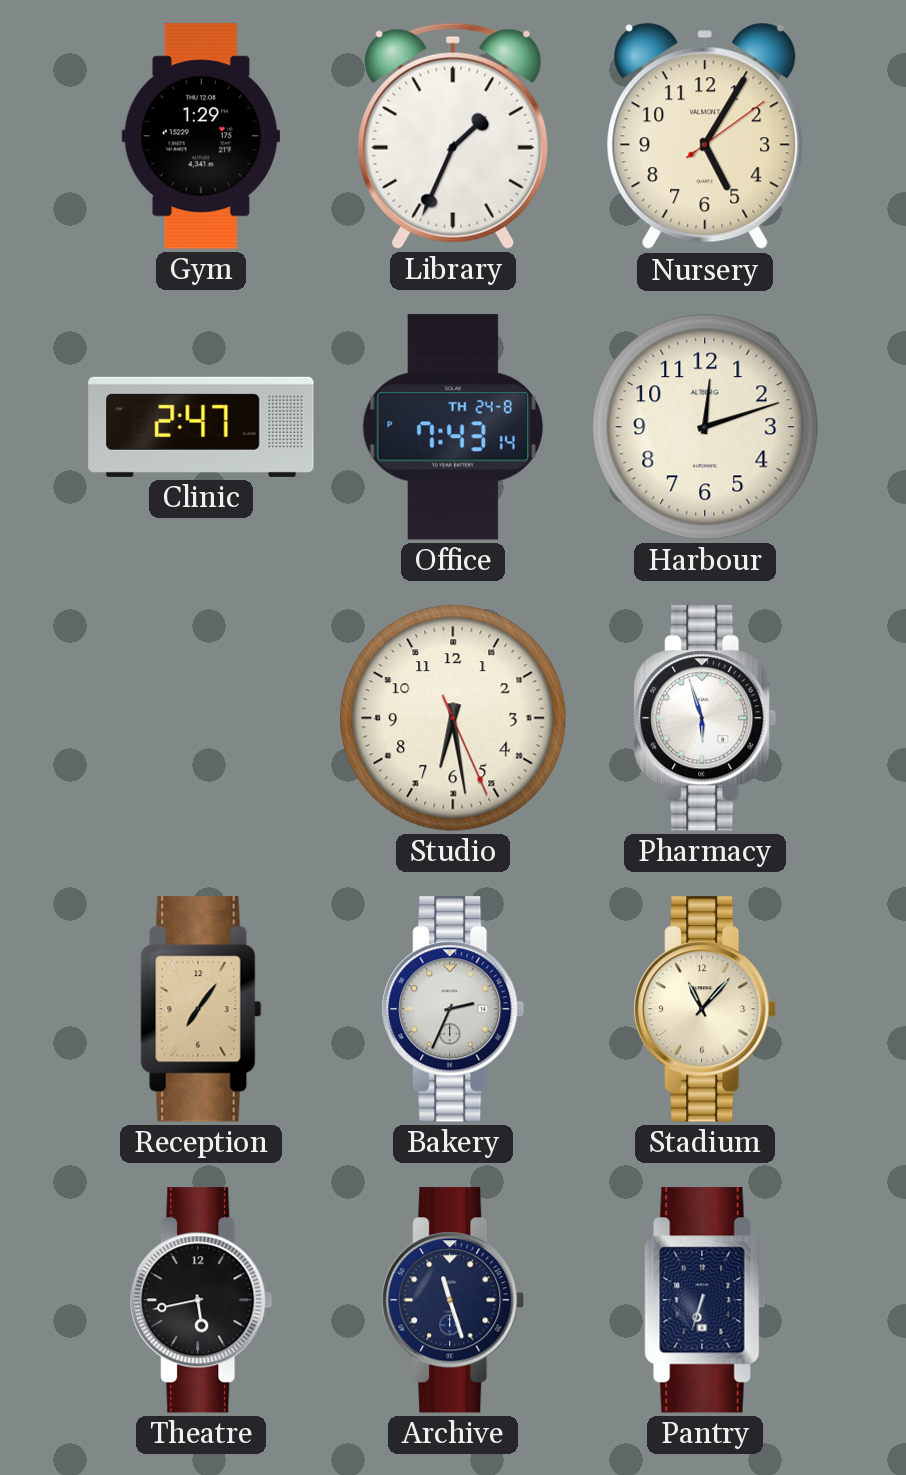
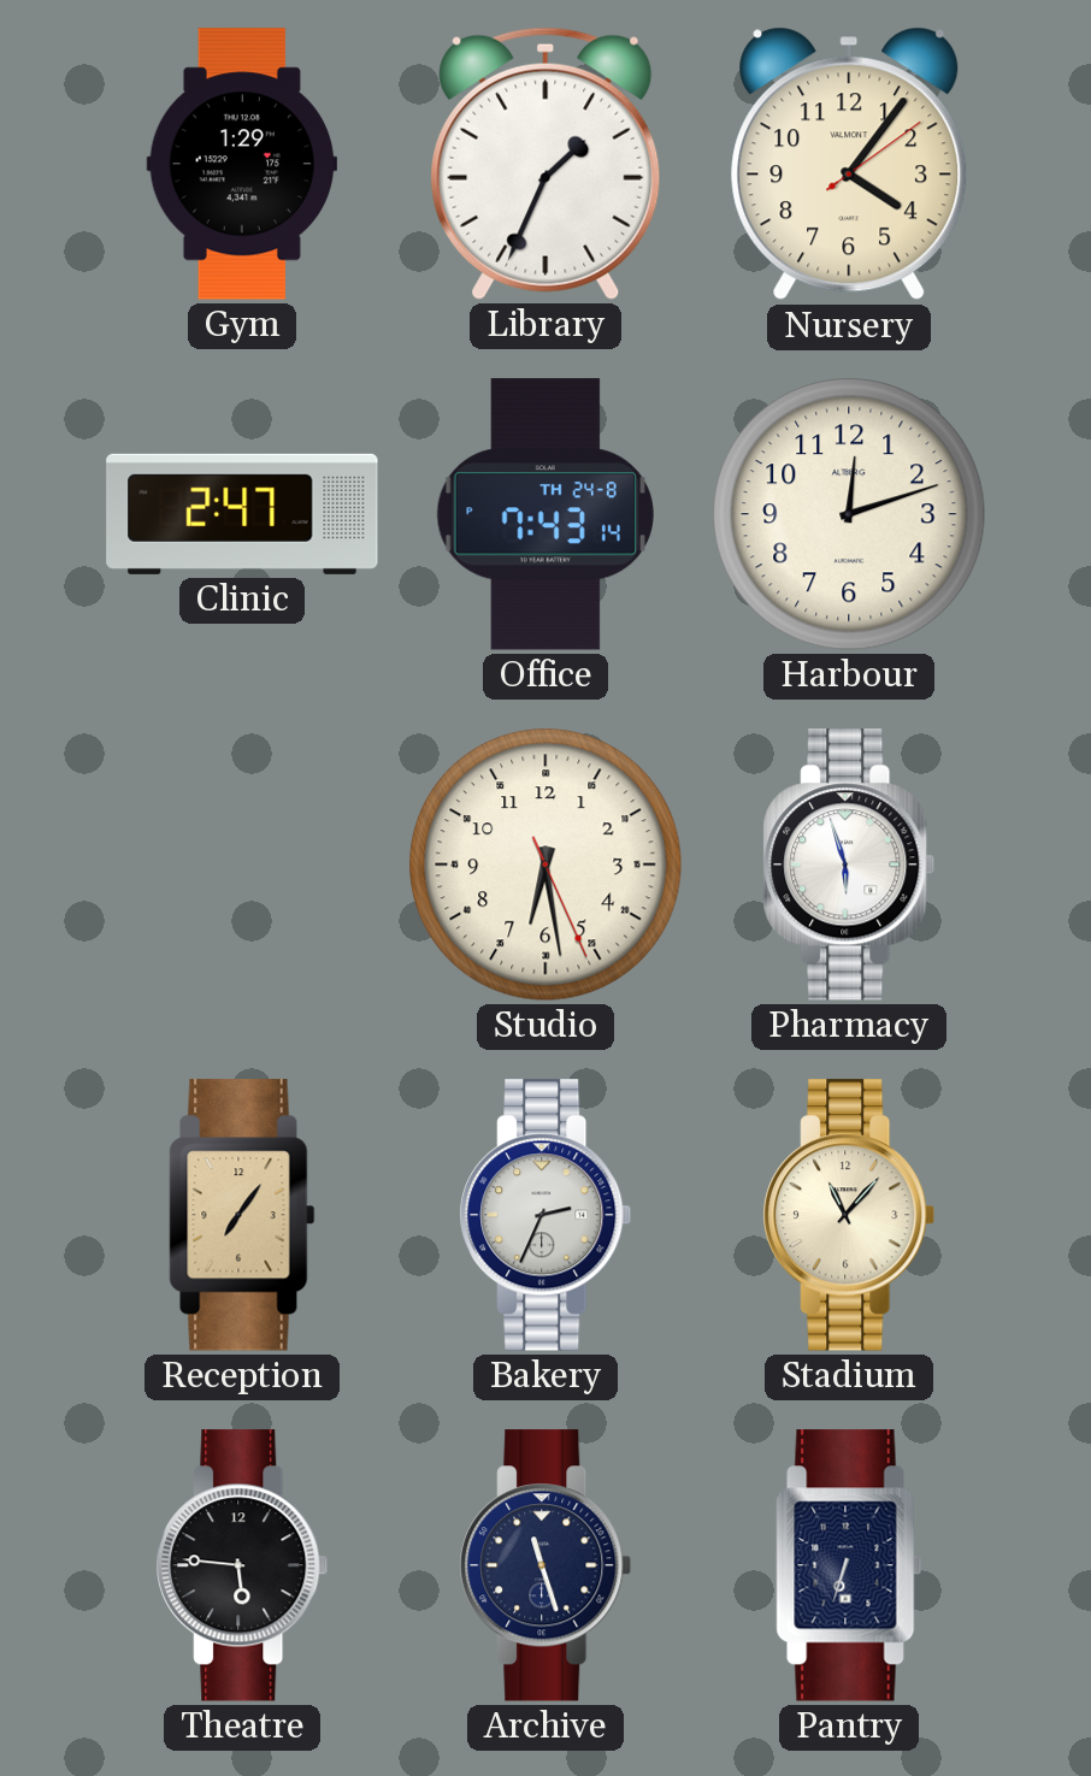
Nursery: 5:05 -> 4:06 (849, 164)
Theatre: 5:43 -> 5:46 (242, 1565)
